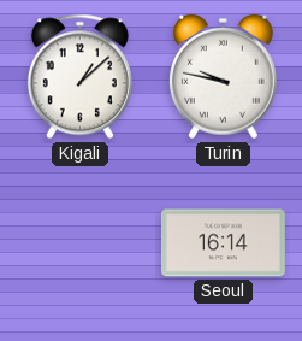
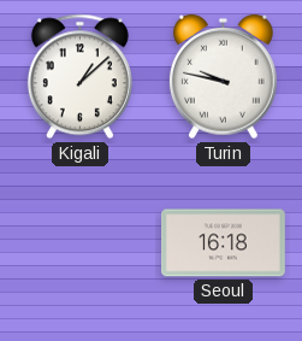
Seoul: 16:14 -> 16:18 (223, 243)
